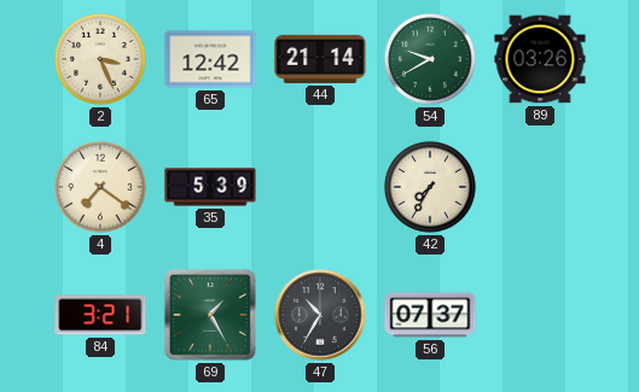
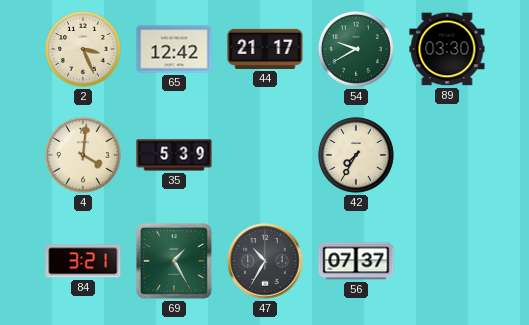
44: 21:14 -> 21:17 (265, 49)
89: 03:26 -> 03:30 (447, 49)
4: 7:21 -> 4:01 (83, 155)
